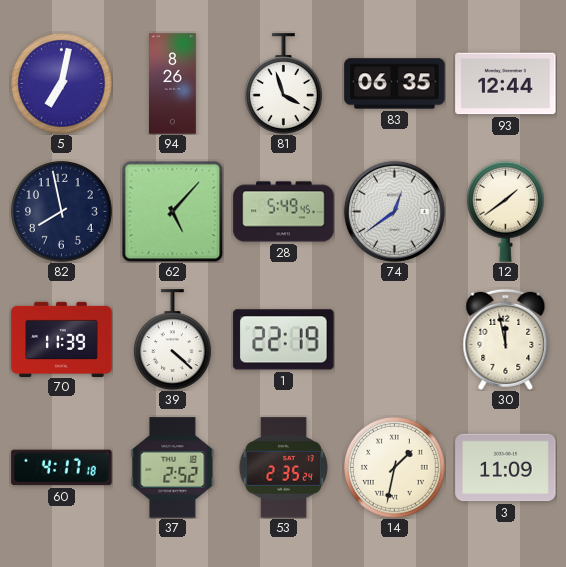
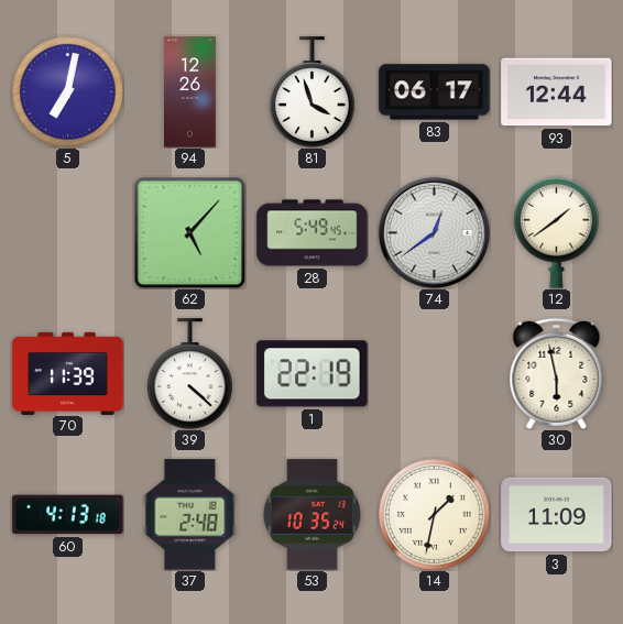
94: 8:26 -> 12:26 (190, 92)
83: 06:35 -> 06:17 (435, 92)
82: 7:58 -> none (62, 212)
30: 11:58 -> 5:58 (557, 373)
60: 4:17 -> 4:13 (68, 515)
37: 2:52 -> 2:48 (190, 515)
53: 2:35 -> 10:35 (311, 515)
